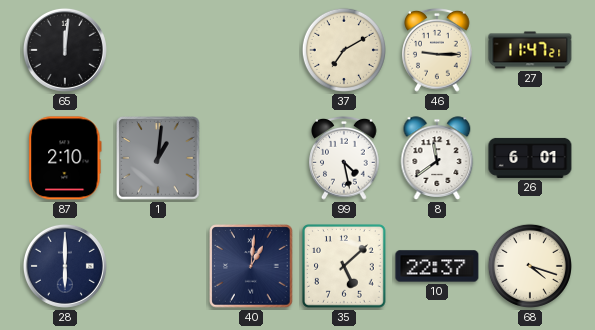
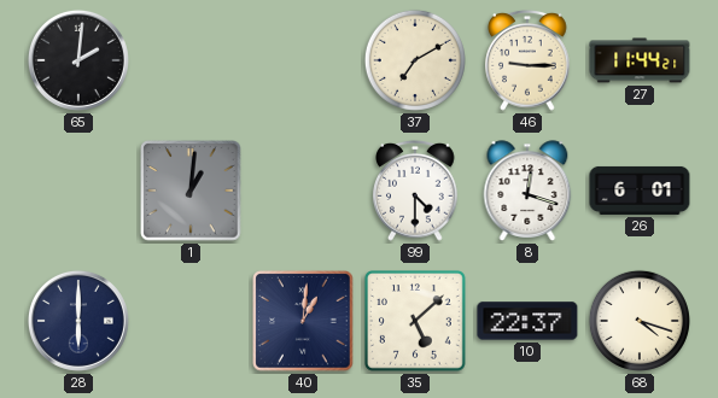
65: 12:01 -> 2:01 (78, 60)
27: 11:47 -> 11:44 (640, 60)
87: 2:10 -> none (65, 158)
99: 4:28 -> 4:30 (415, 191)
8: 11:39 -> 12:18 (527, 191)
